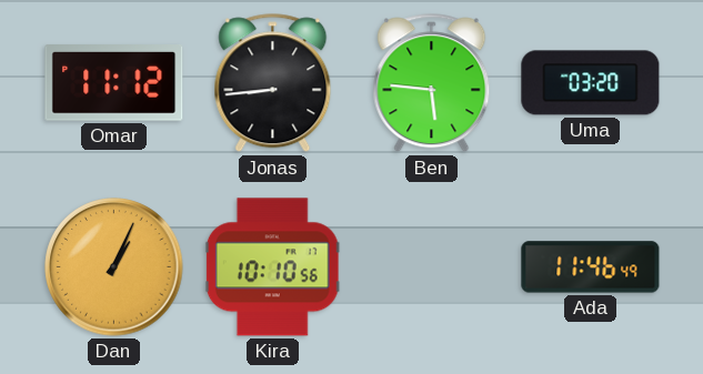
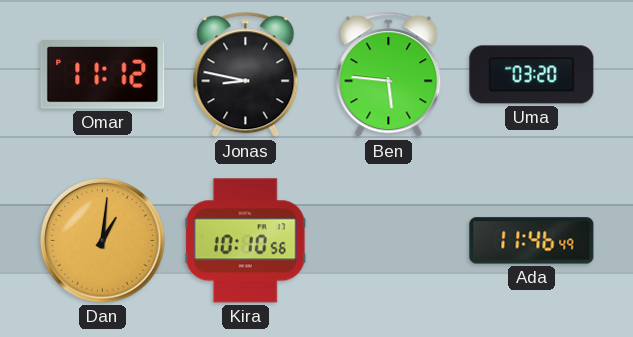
Jonas: 8:44 -> 8:47 (246, 75)
Dan: 1:04 -> 1:01 (103, 241)
